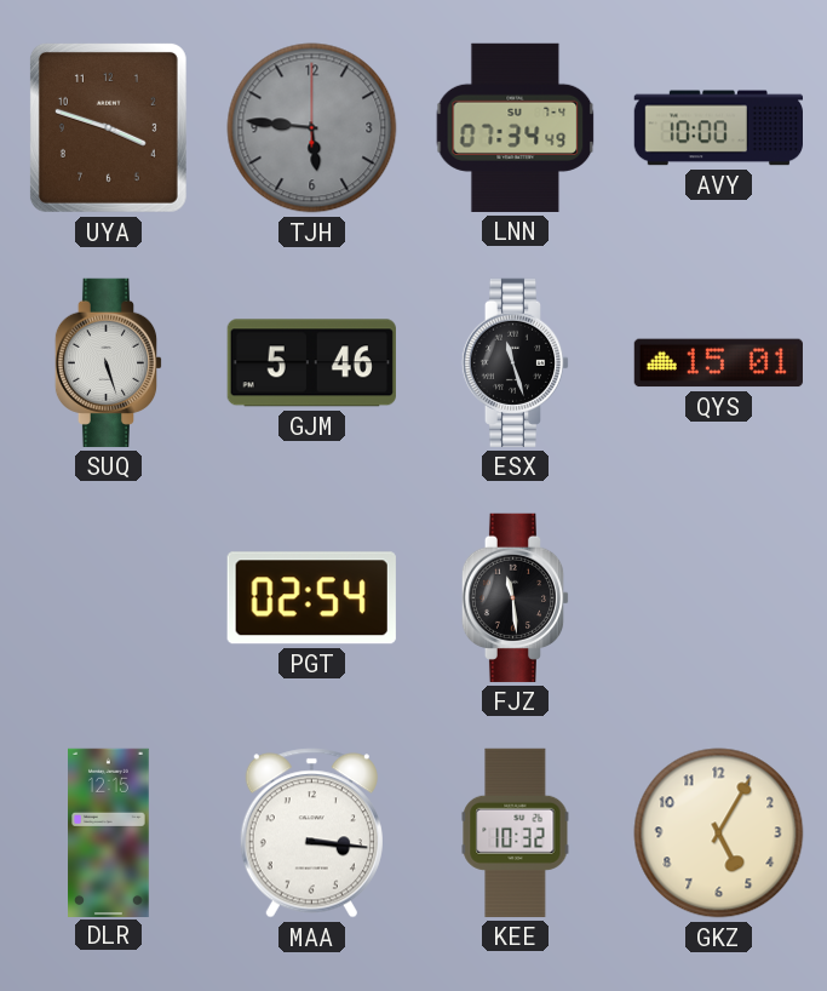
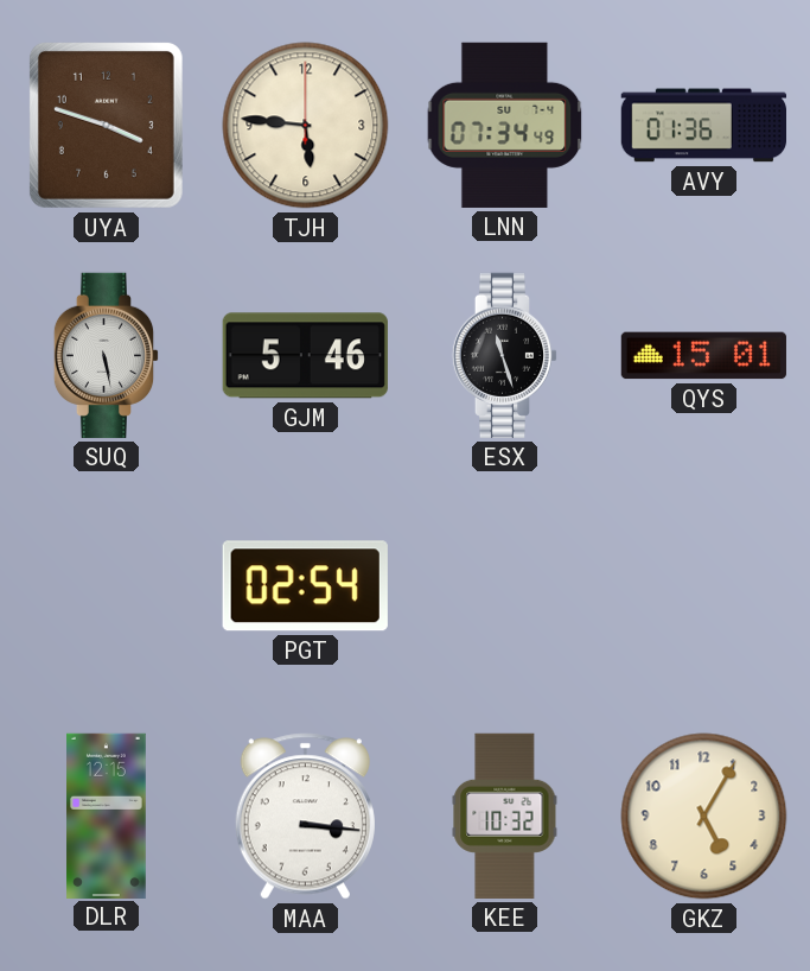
TJH dial: grey -> cream (306, 126)
AVY: 10:00 -> 01:36 (703, 126)
SUQ: 5:27 -> 5:28 (107, 355)
FJZ: 11:29 -> none (516, 597)
